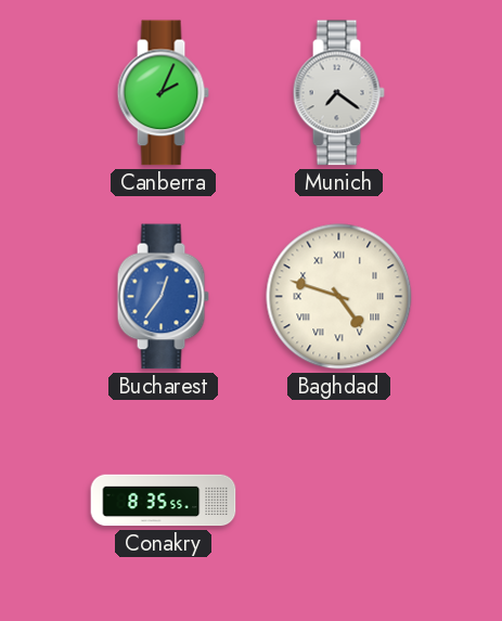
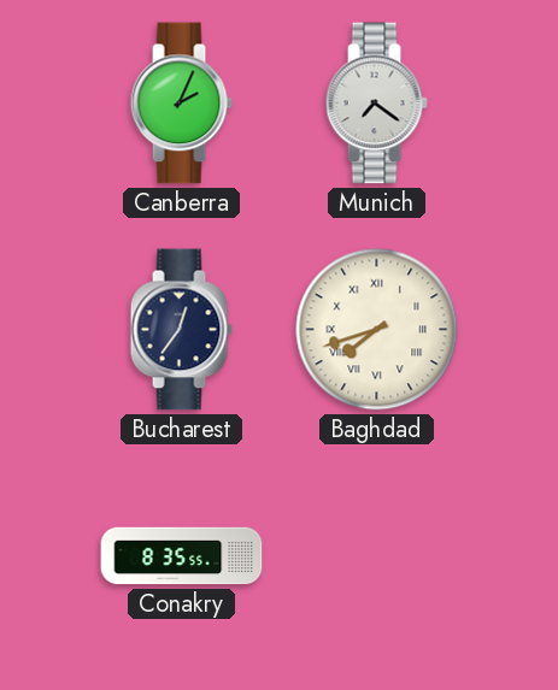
Bucharest dial: blue -> navy (181, 330)
Baghdad: 4:48 -> 7:42 (377, 330)
